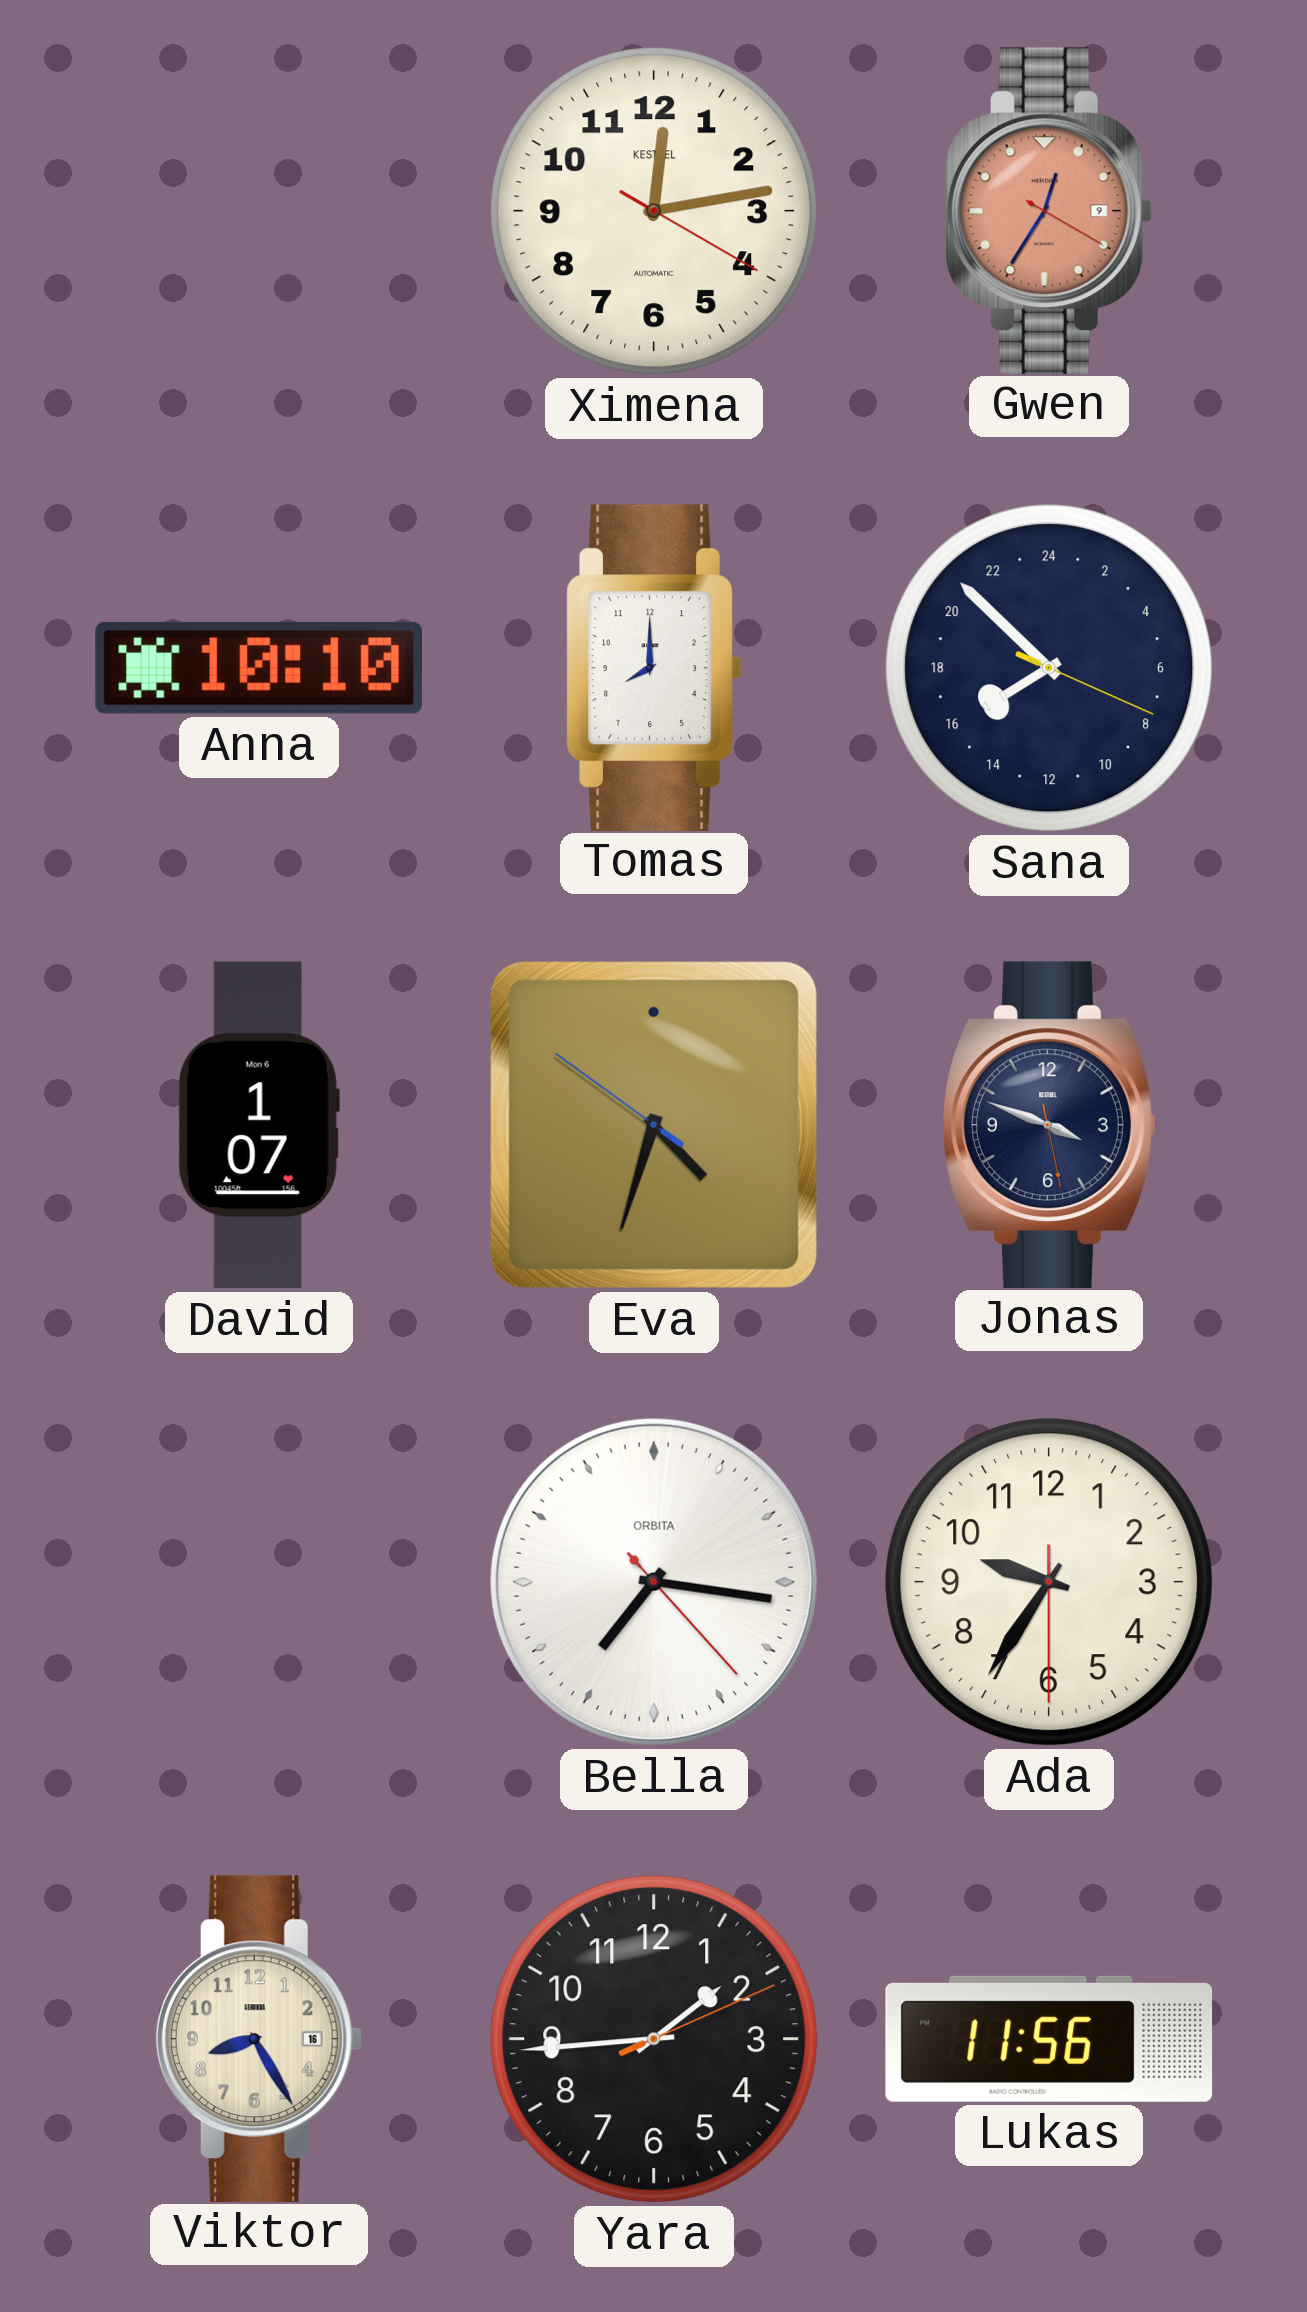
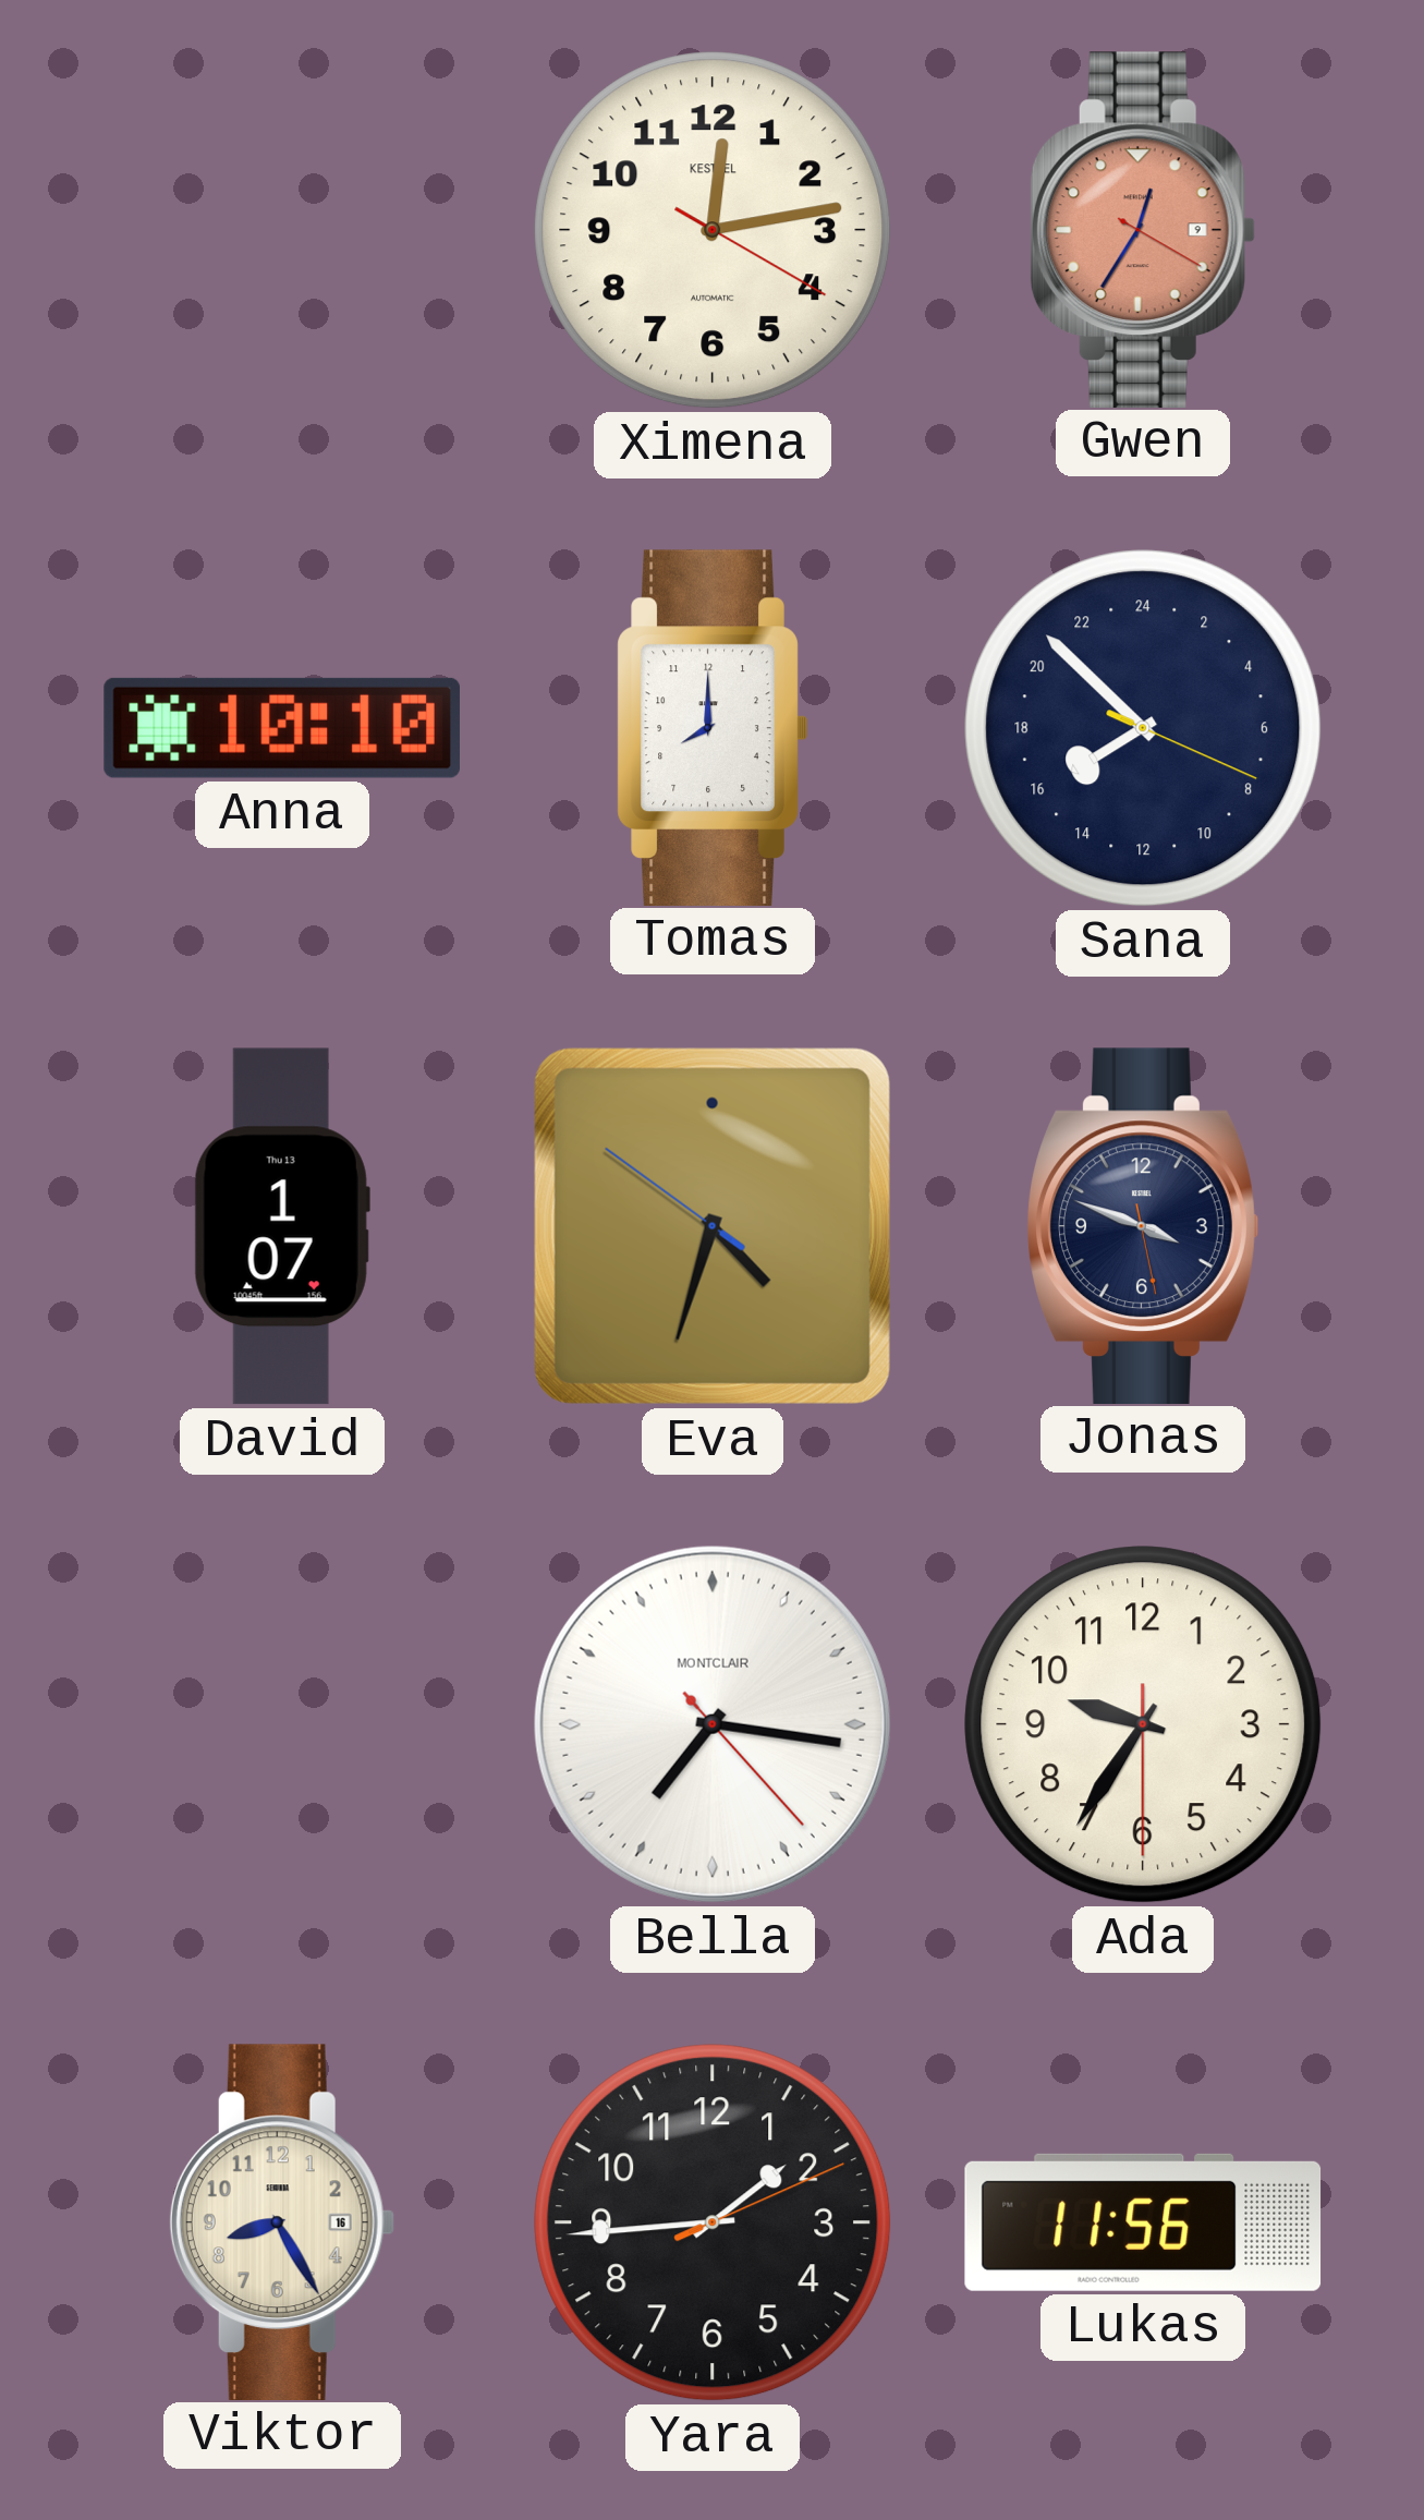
David date: Mon 6 -> Thu 13 (282, 1226)
Bella brand: ORBITA -> MONTCLAIR (713, 1724)
